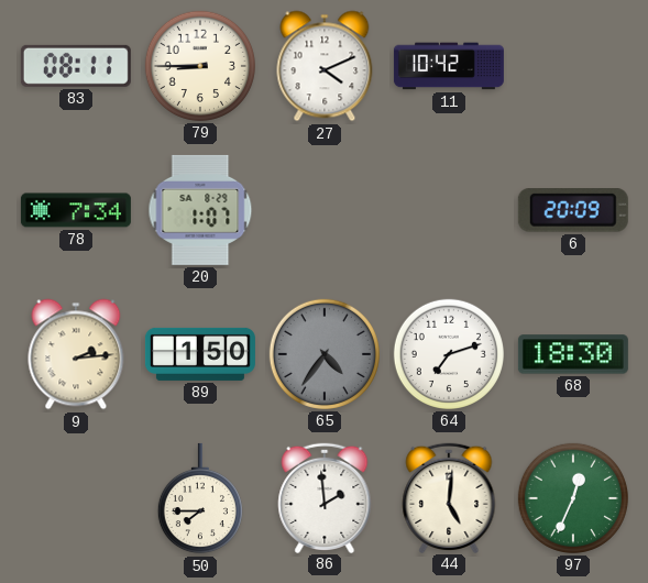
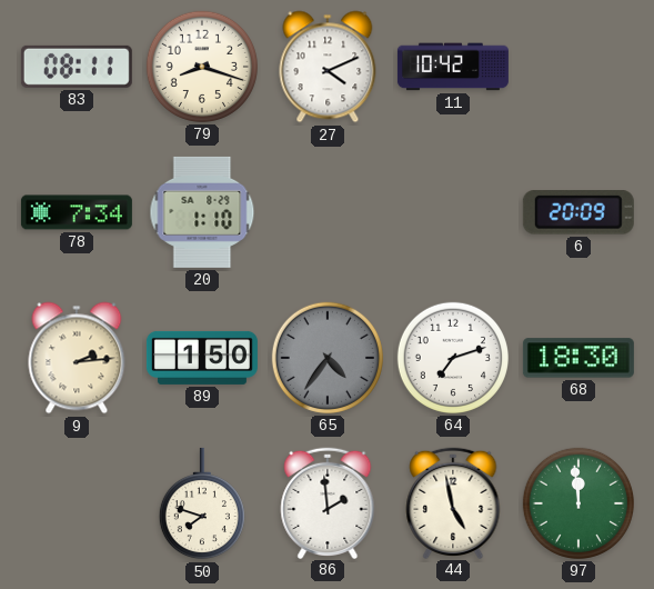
79: 8:45 -> 8:18 (202, 67)
20: 1:07 -> 1:10 (202, 212)
50: 7:45 -> 7:48 (202, 503)
44: 5:01 -> 4:58 (453, 502)
97: 12:34 -> 11:59 (578, 503)
